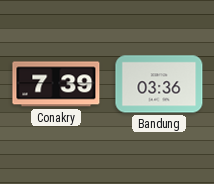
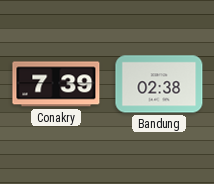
Bandung: 03:36 -> 02:38 (159, 84)
